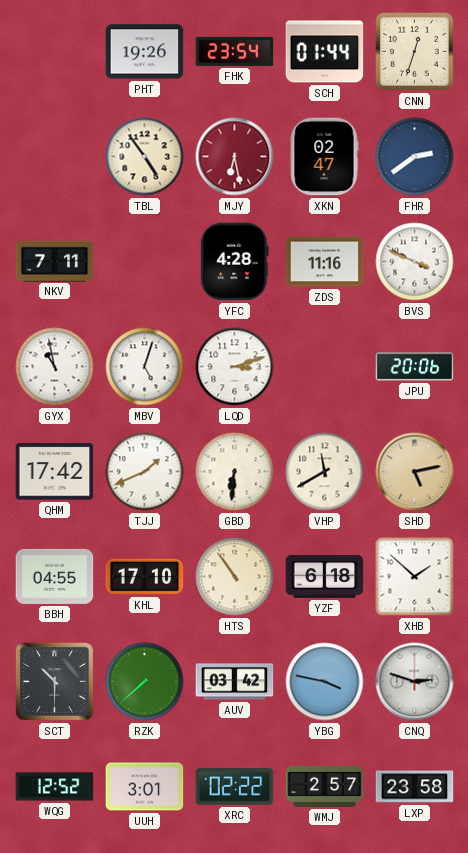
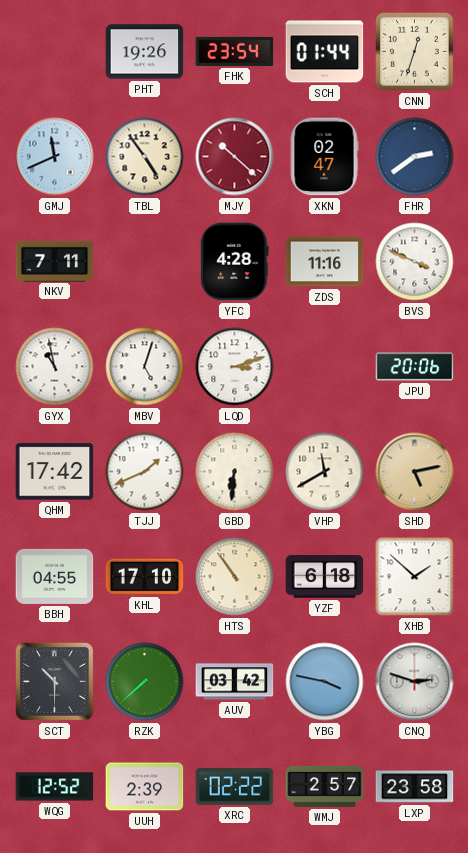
GMJ: none -> 11:41 (55, 157)
MJY: 6:28 -> 10:22 (235, 157)
UUH: 3:01 -> 2:39 (145, 787)
